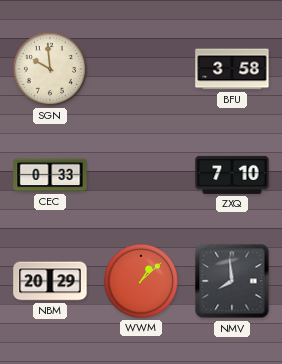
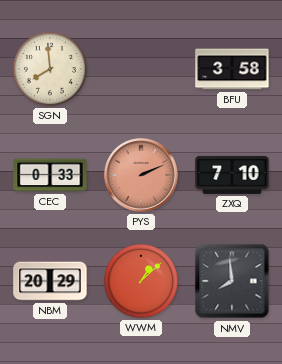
SGN: 9:59 -> 7:59 (50, 69)
PYS: none -> 2:11 (141, 175)
